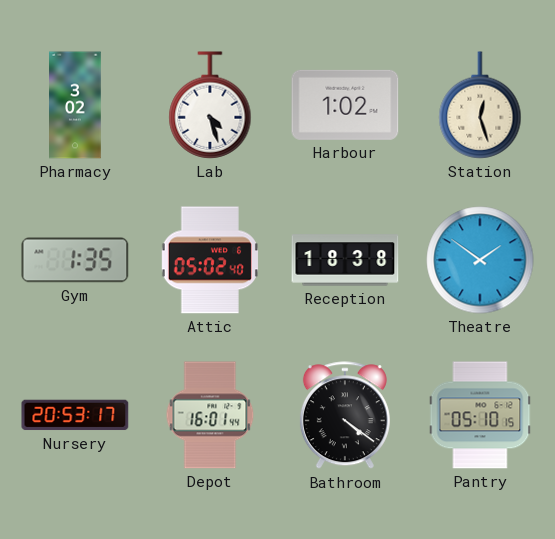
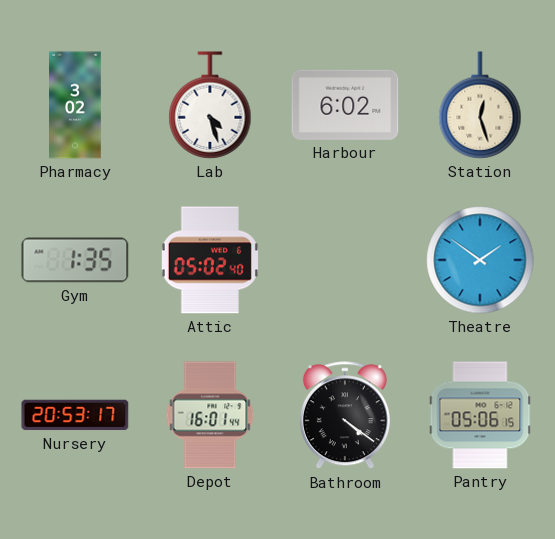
Harbour: 1:02 -> 6:02 (345, 105)
Reception: 18:38 -> none (345, 260)
Pantry: 05:10 -> 05:06 (480, 415)
